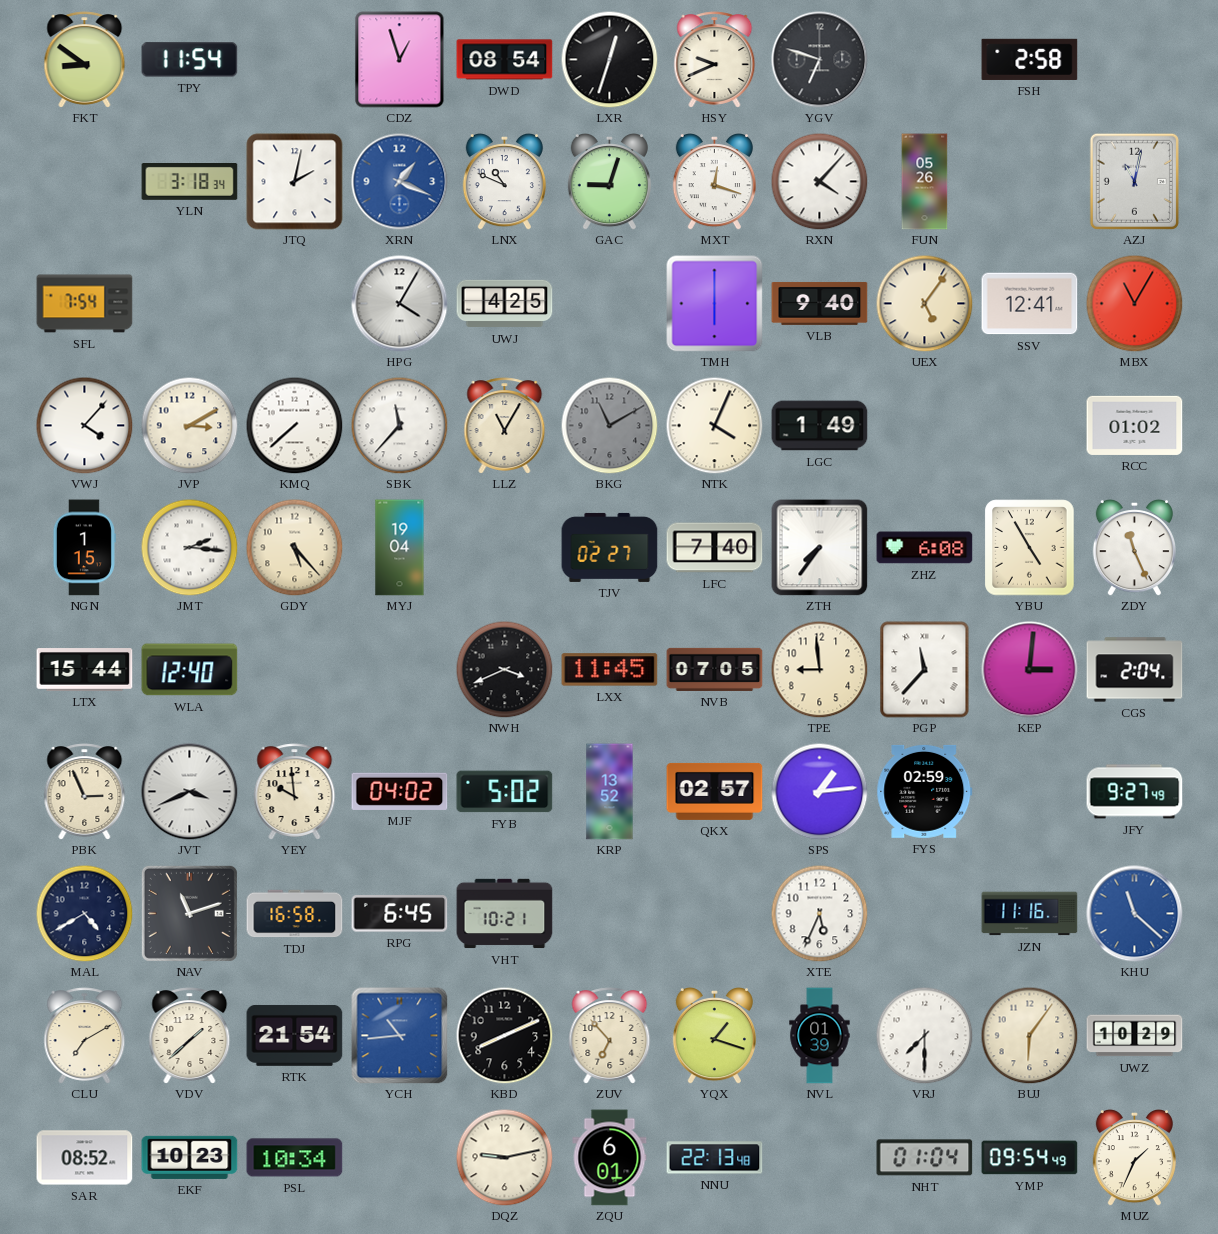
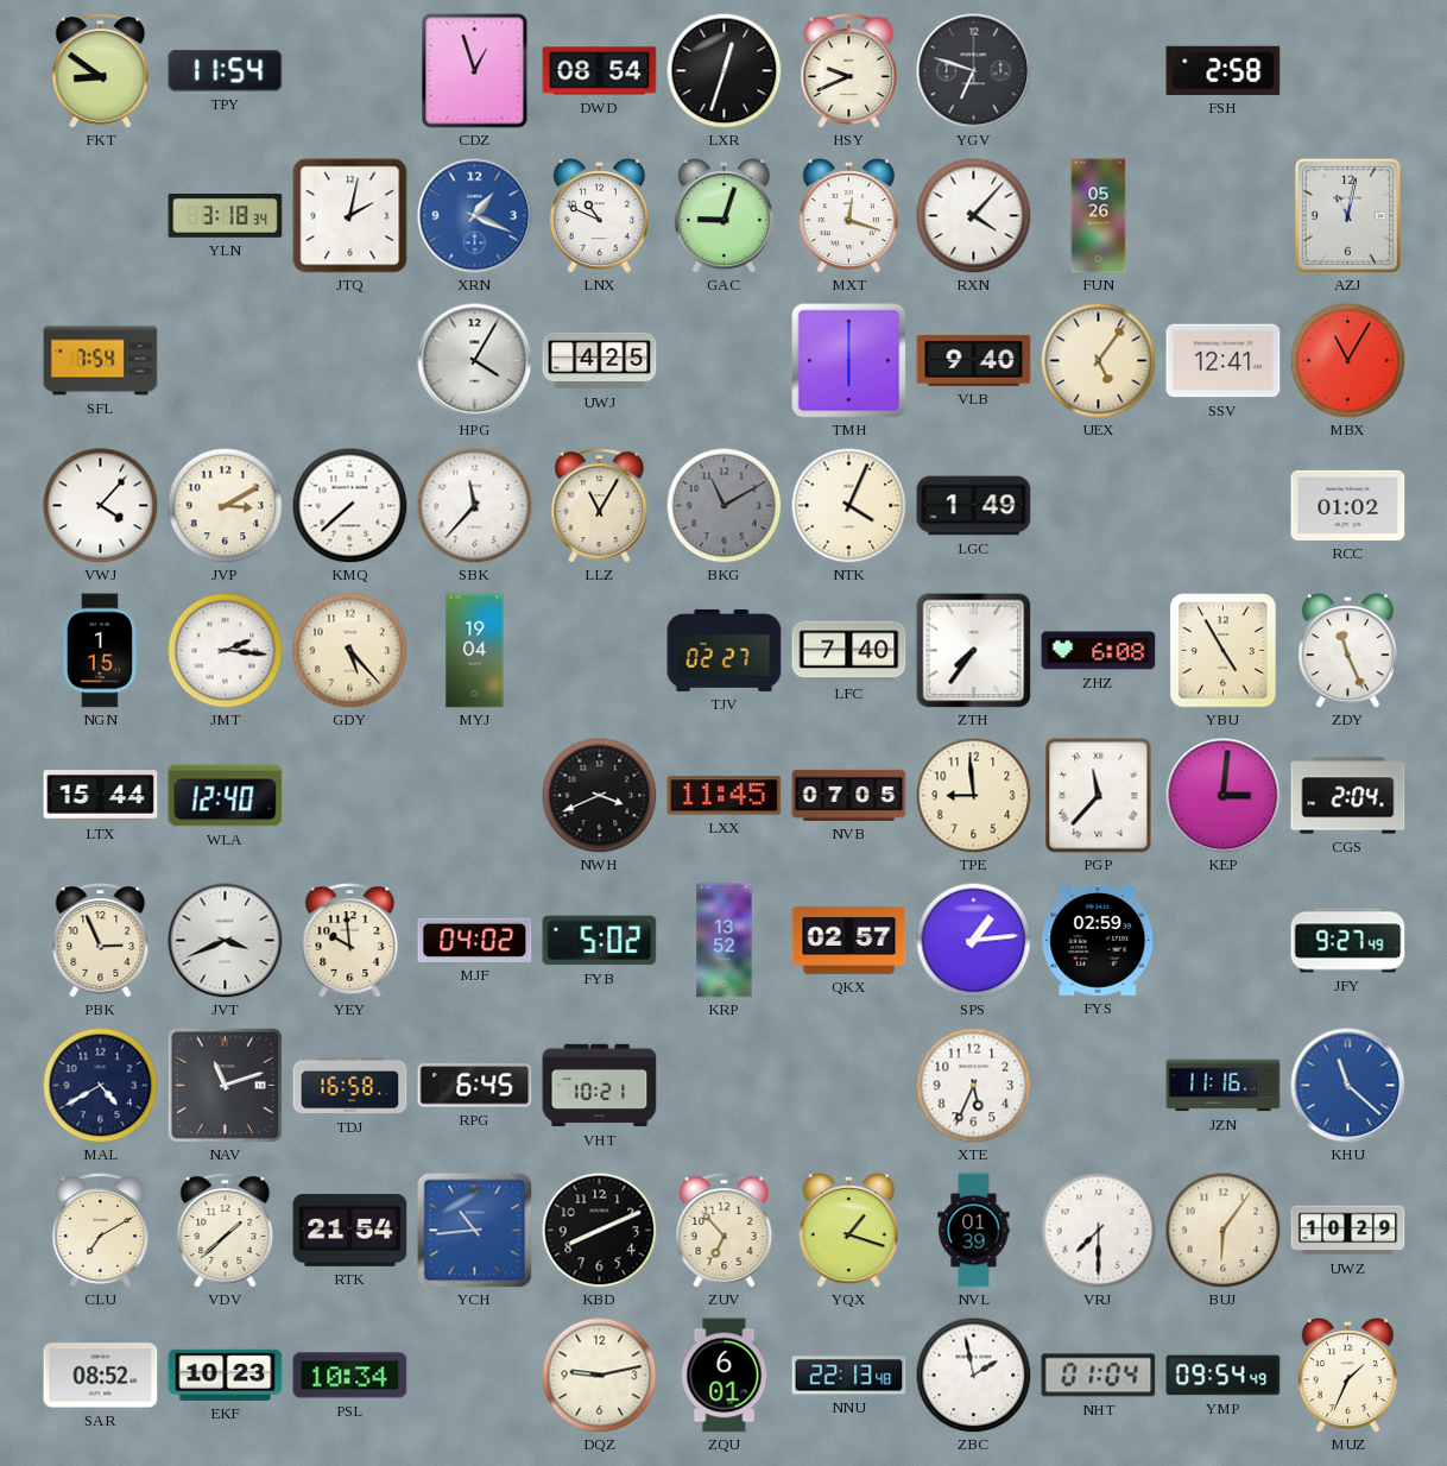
ZBC: none -> 1:58 (973, 1375)
